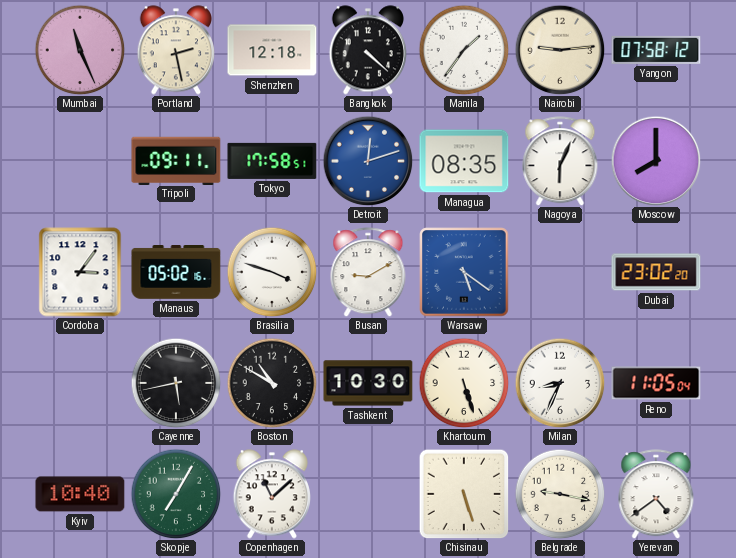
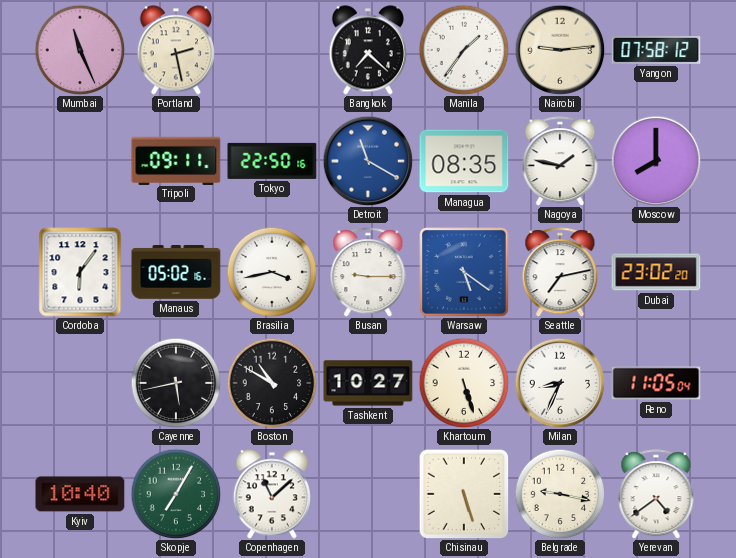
Shenzhen: 12:18 -> none (272, 50)
Bangkok: 4:22 -> 7:22 (367, 50)
Tokyo: 17:58 -> 22:50 (272, 161)
Detroit: 12:12 -> 11:20 (368, 161)
Nagoya: 6:04 -> 1:47 (560, 161)
Cordoba: 3:06 -> 6:06 (80, 272)
Brasilia: 3:48 -> 3:43 (272, 272)
Busan: 9:10 -> 9:15 (368, 272)
Seattle: none -> 7:13 (560, 272)
Tashkent: 10:30 -> 10:27 (368, 383)
